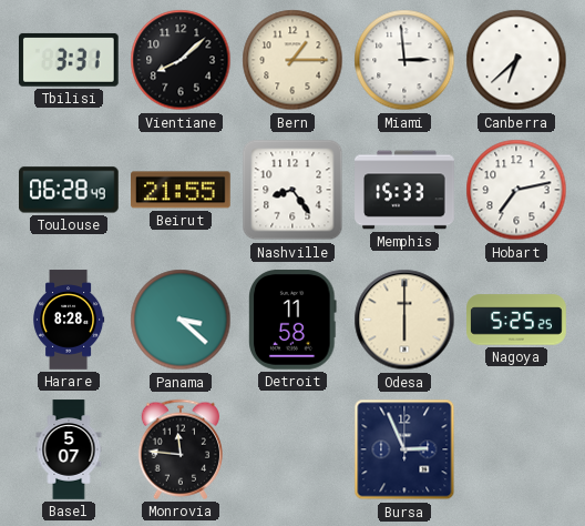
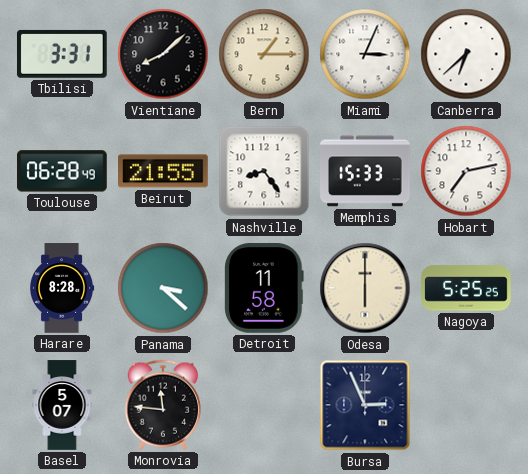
Miami: 2:59 -> 3:04 (365, 54)
